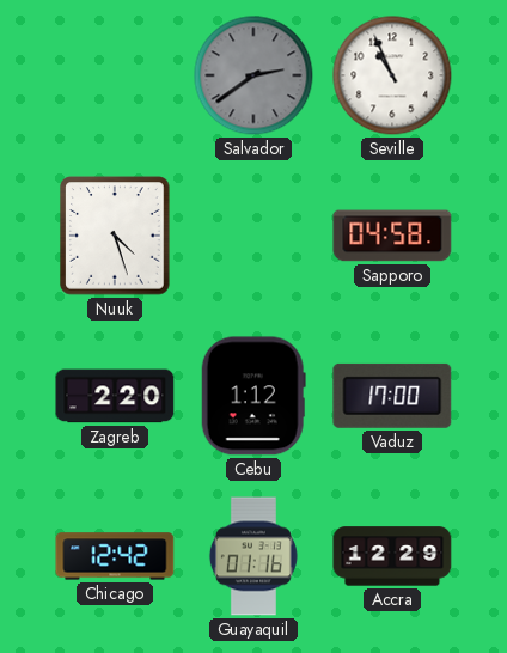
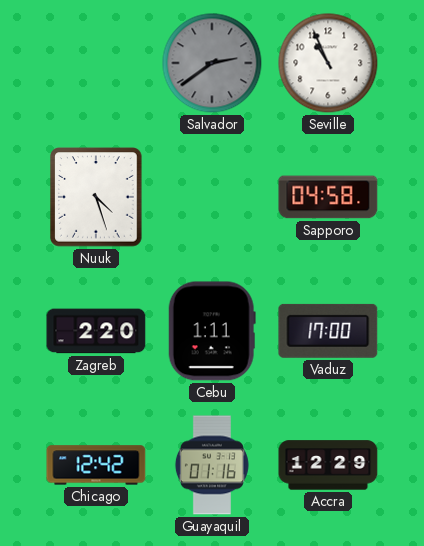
Cebu: 1:12 -> 1:11 (212, 331)
